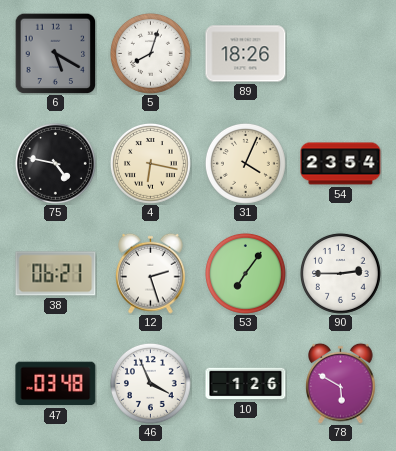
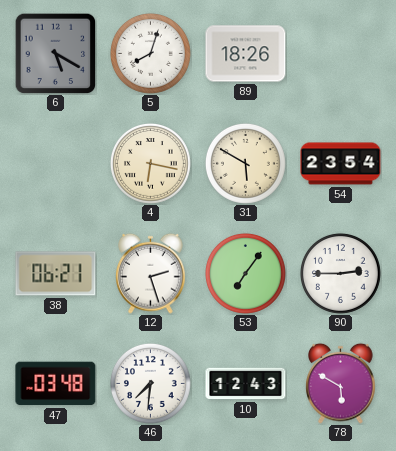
75: 4:47 -> none (55, 163)
31: 4:04 -> 5:50 (245, 163)
46: 3:56 -> 7:31 (150, 383)
10: 1:26 -> 12:43 (246, 384)
